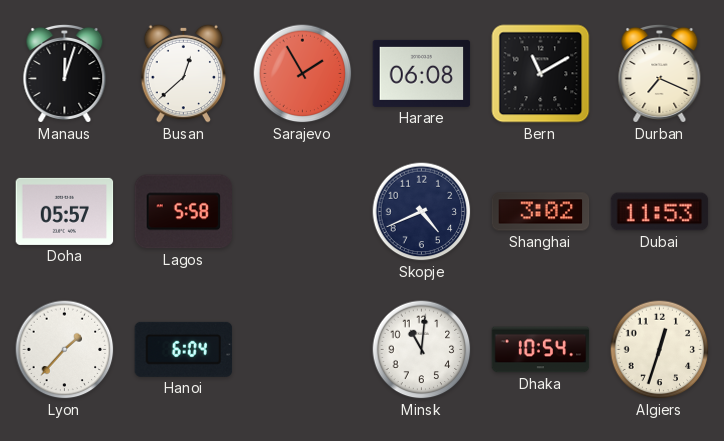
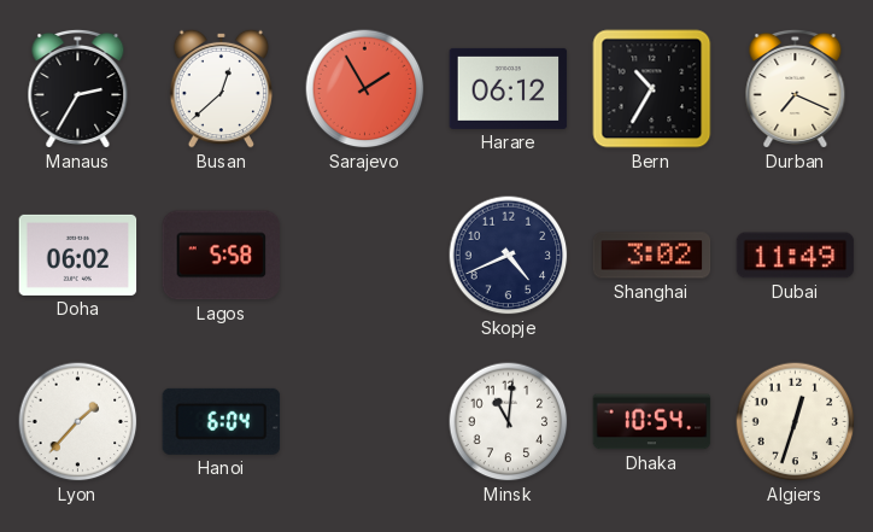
Manaus: 12:03 -> 2:35 (78, 88)
Harare: 06:08 -> 06:12 (509, 88)
Bern: 11:10 -> 10:35 (652, 89)
Doha: 05:57 -> 06:02 (78, 255)
Dubai: 11:53 -> 11:49 (796, 256)
